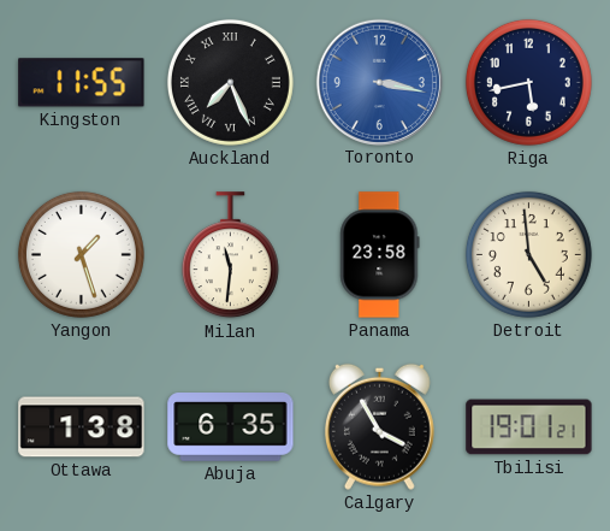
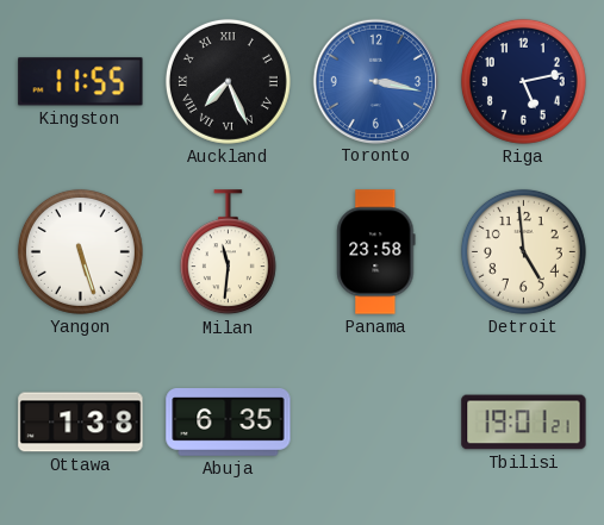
Riga: 5:43 -> 5:13 (523, 81)
Yangon: 1:27 -> 5:27 (80, 251)
Calgary: 3:55 -> none (379, 426)
